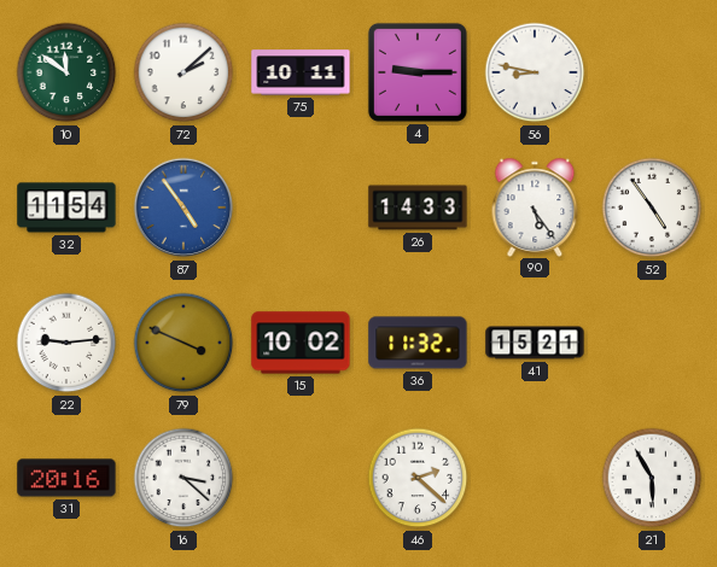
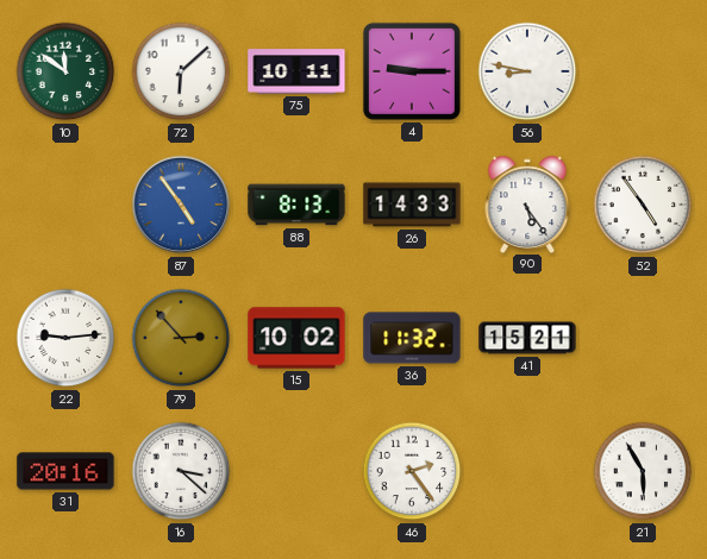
72: 2:08 -> 6:08 (181, 71)
32: 11:54 -> none (66, 207)
88: none -> 8:13 (296, 205)
79: 3:49 -> 2:53 (181, 338)
46: 2:22 -> 2:24 (412, 471)
